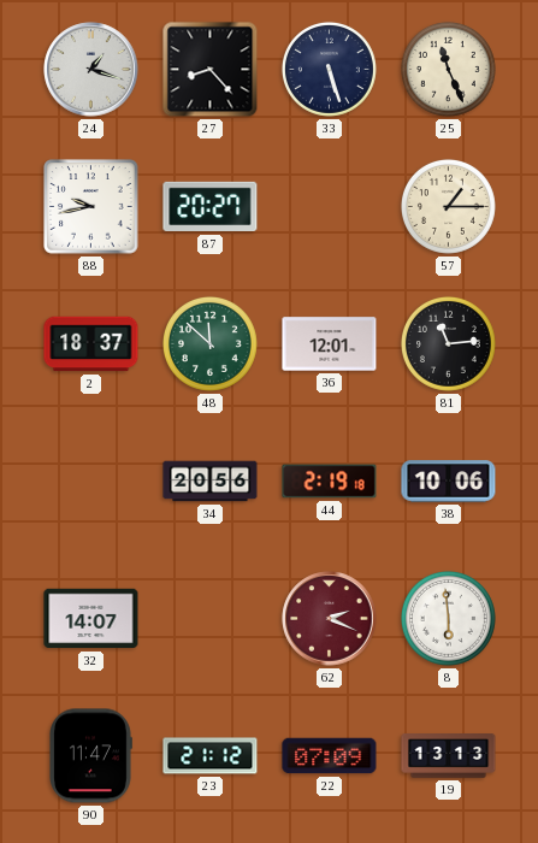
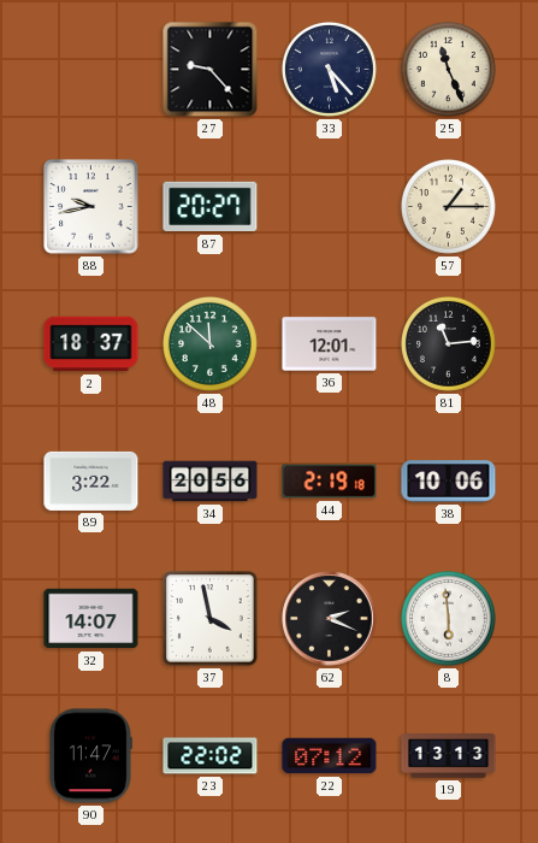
24: 1:18 -> none (91, 70)
27: 8:23 -> 9:23 (211, 70)
33: 5:27 -> 5:23 (329, 69)
89: none -> 3:22 (91, 481)
37: none -> 3:58 (211, 619)
62 dial: burgundy -> black (330, 619)
23: 21:12 -> 22:02 (211, 756)
22: 07:09 -> 07:12 (330, 756)
